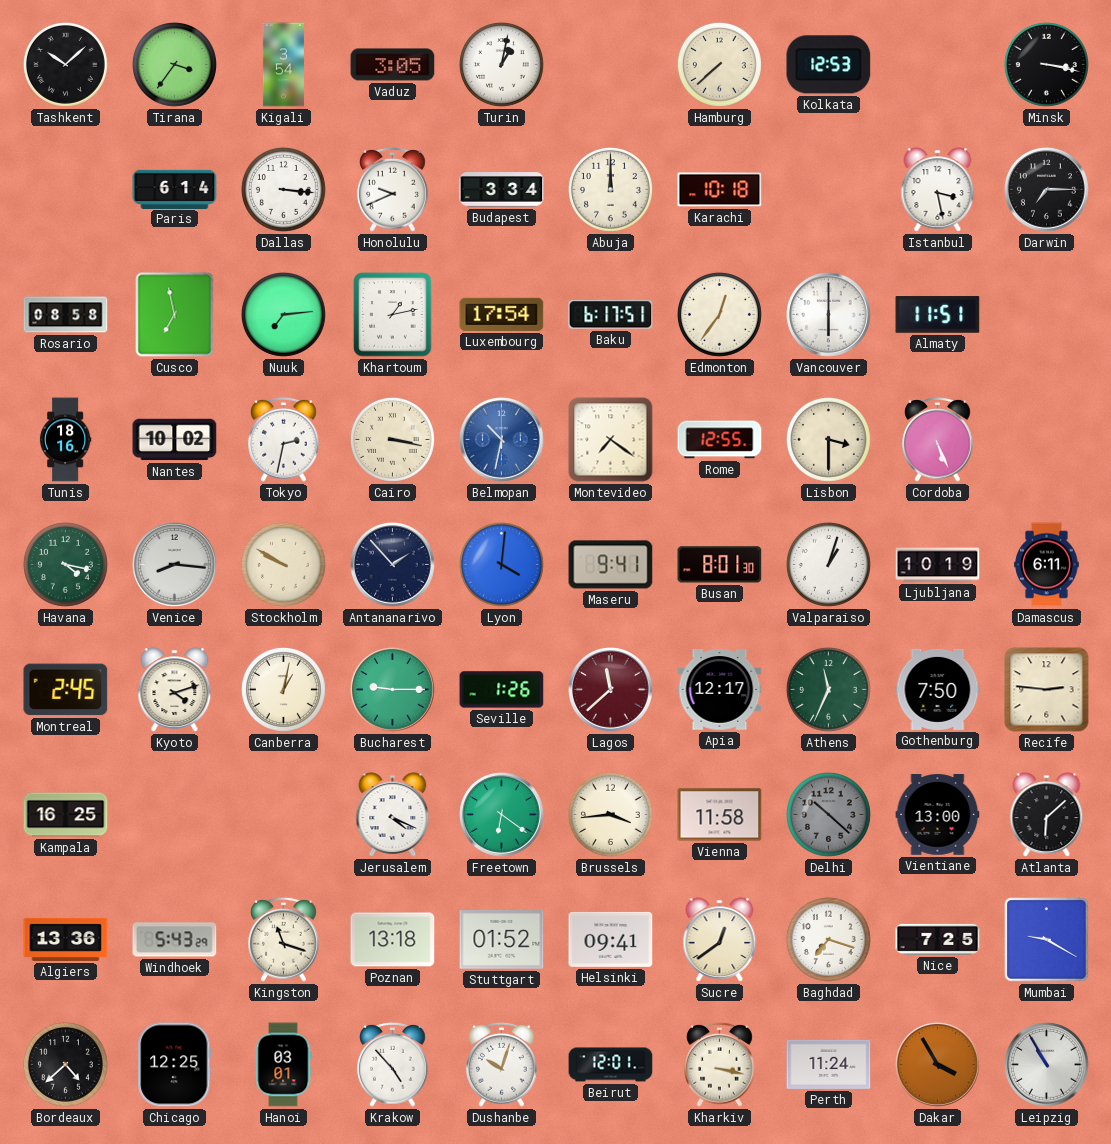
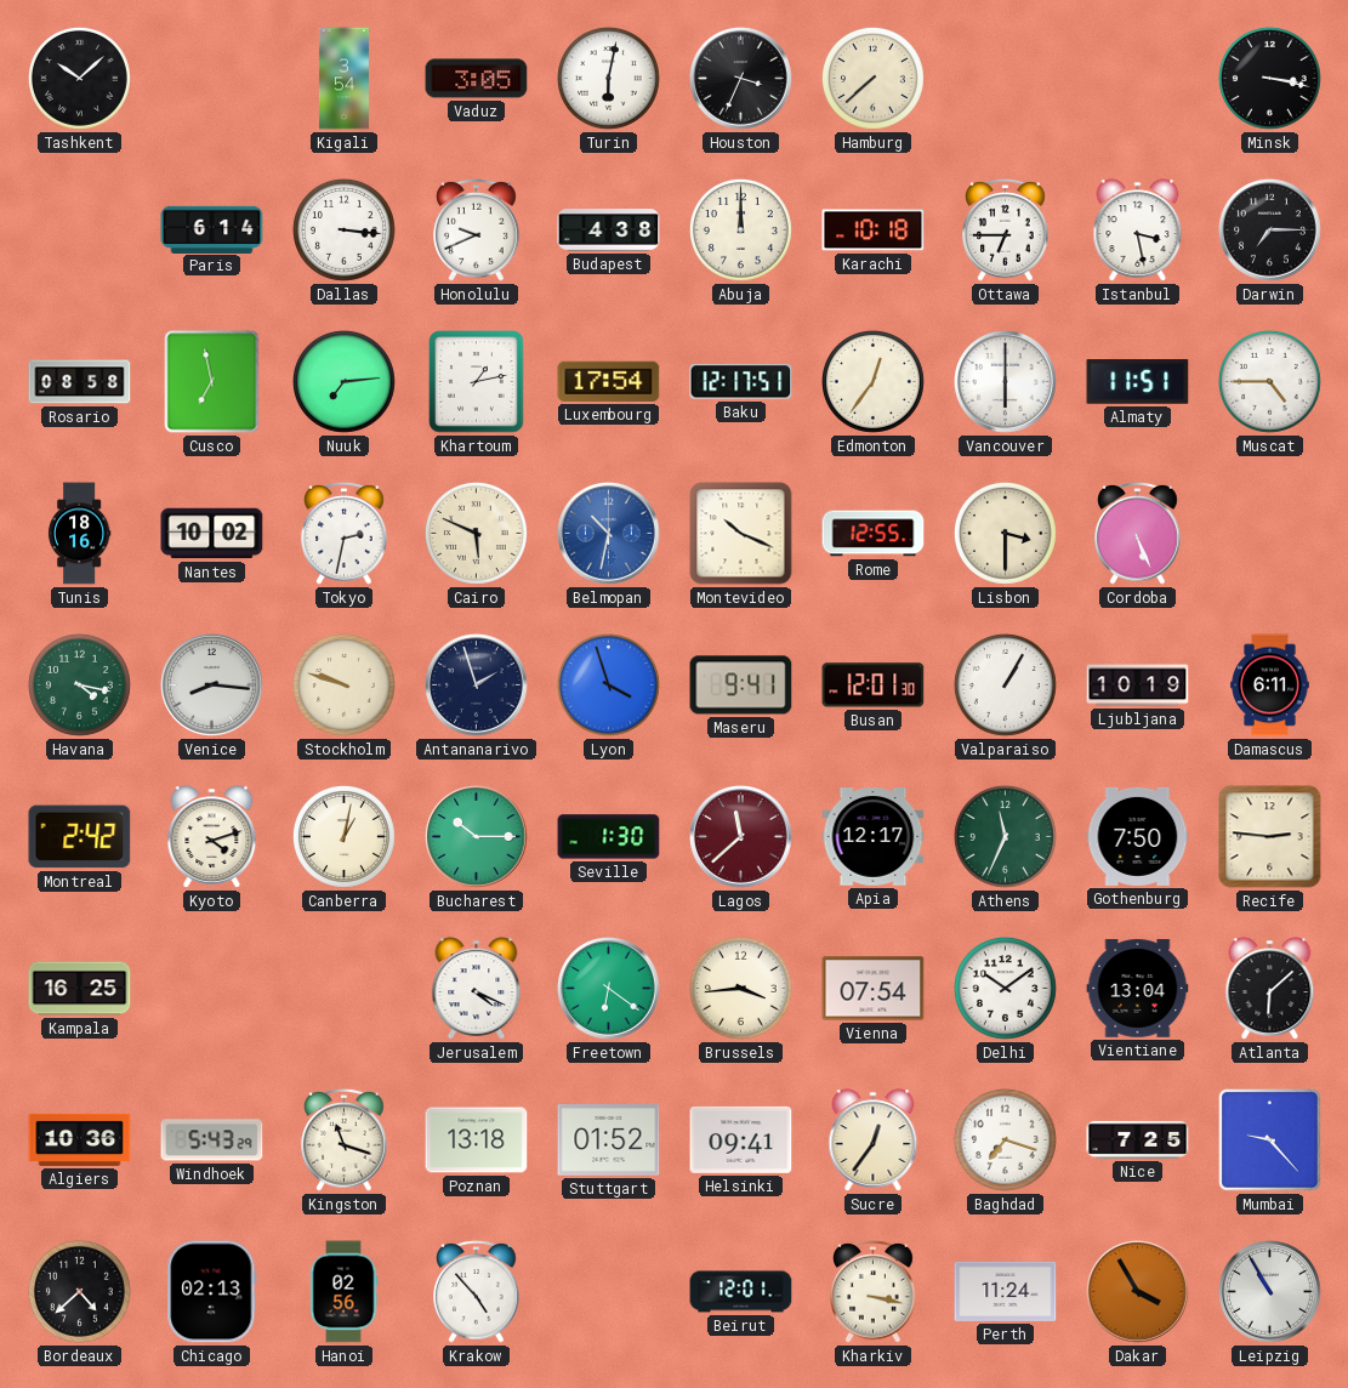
Tirana: 3:36 -> none (174, 64)
Turin: 1:02 -> 6:02 (608, 78)
Houston: none -> 3:34 (741, 79)
Kolkata: 12:53 -> none (829, 65)
Budapest: 3:34 -> 4:38 (609, 231)
Ottawa: none -> 6:45 (1006, 229)
Baku: 6:17 -> 12:17 (741, 382)
Muscat: none -> 4:45 (1269, 381)
Cairo: 3:17 -> 5:49 (476, 533)
Montevideo: 7:21 -> 10:19 (741, 534)
Stockholm: 9:50 -> 9:48 (343, 684)
Antananarivo: 1:53 -> 1:57 (477, 686)
Lyon: 4:01 -> 3:57 (608, 684)
Busan: 8:01 -> 12:01 (874, 686)
Valparaiso: 1:03 -> 1:05 (1005, 684)
Montreal: 2:45 -> 2:42 (80, 837)
Bucharest: 9:15 -> 10:15 (477, 837)
Seville: 1:26 -> 1:30 (609, 837)
Vienna: 11:58 -> 07:54 (874, 989)
Delhi: 10:22 -> 10:09 (1005, 988)
Delhi dial: grey -> white (1005, 988)
Vientiane: 13:00 -> 13:04 (1138, 989)
Algiers: 13:36 -> 10:36 (80, 1139)
Sucre: 12:39 -> 12:36 (874, 1140)
Mumbai: 9:20 -> 9:23 (1270, 1140)
Chicago: 12:25 -> 02:13 (212, 1292)
Hanoi: 03:01 -> 02:56 (343, 1292)
Dushanbe: 10:03 -> none (502, 1064)
